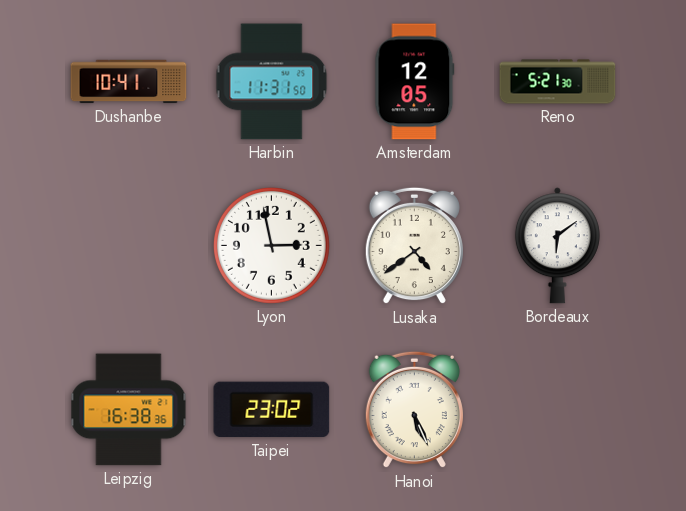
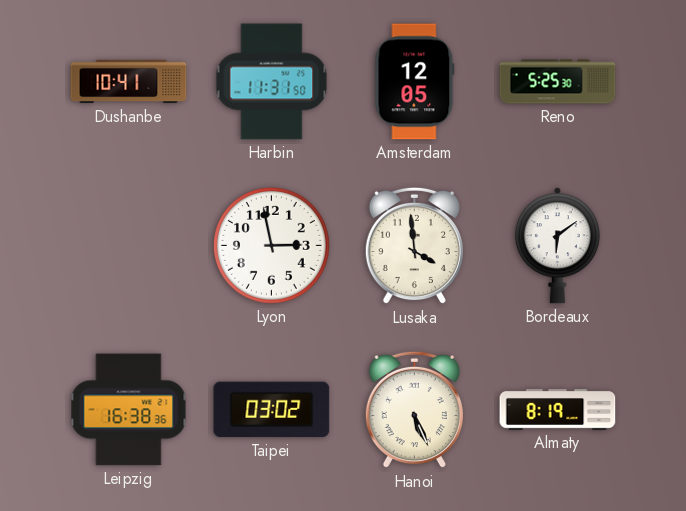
Reno: 5:21 -> 5:25 (558, 82)
Lusaka: 4:39 -> 3:59 (414, 246)
Taipei: 23:02 -> 03:02 (272, 410)
Almaty: none -> 8:19 (558, 410)
